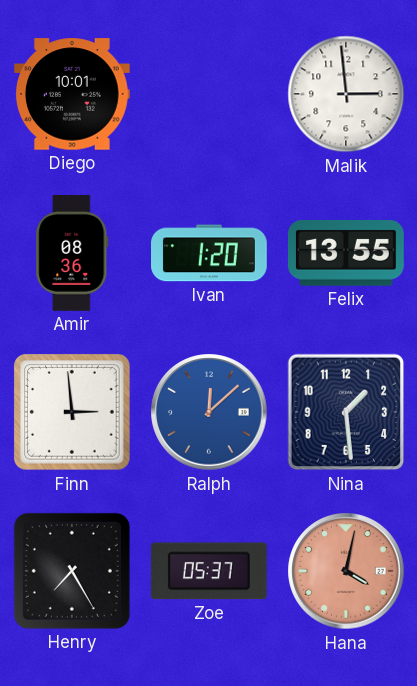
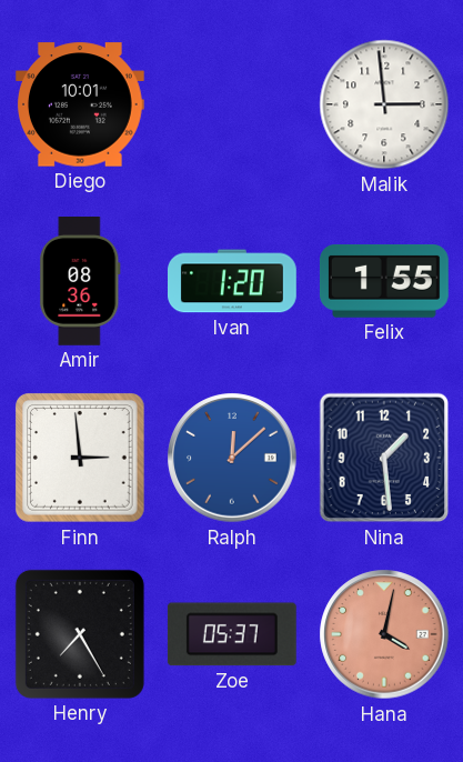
Felix: 13:55 -> 1:55 (384, 282)
